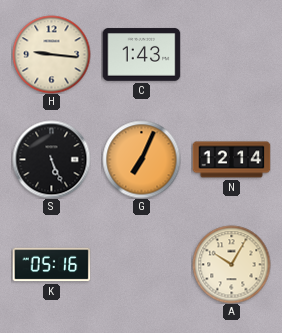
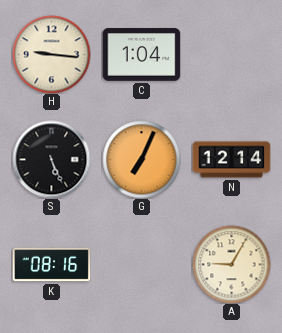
C: 1:43 -> 1:04 (141, 55)
K: 05:16 -> 08:16 (51, 265)
A: 10:05 -> 9:05 (231, 264)
